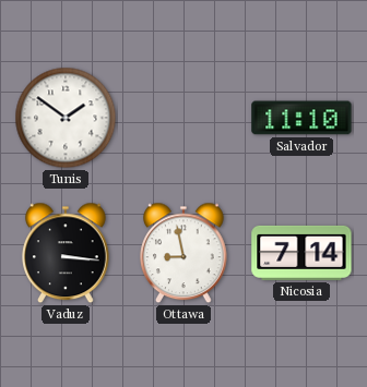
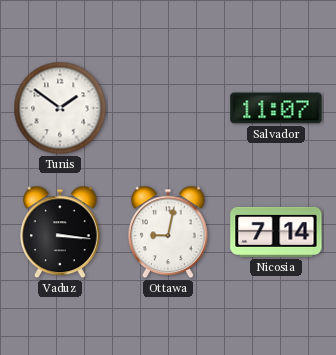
Salvador: 11:10 -> 11:07 (276, 108)
Ottawa: 8:58 -> 9:02 (169, 232)
